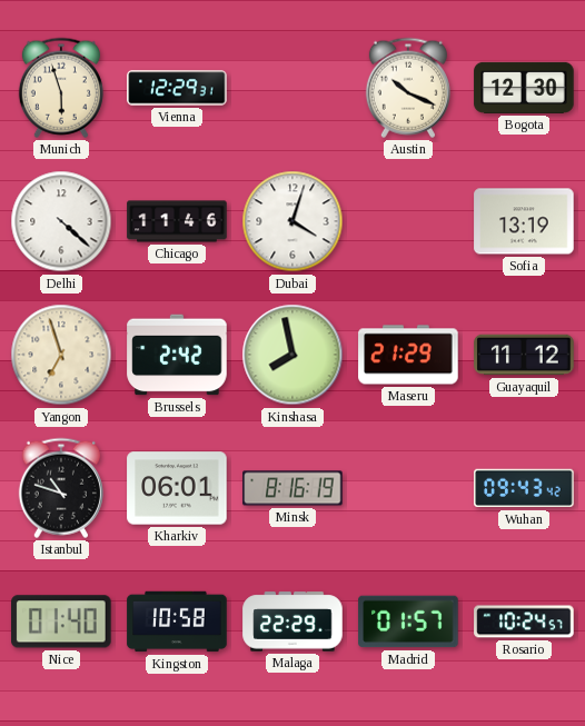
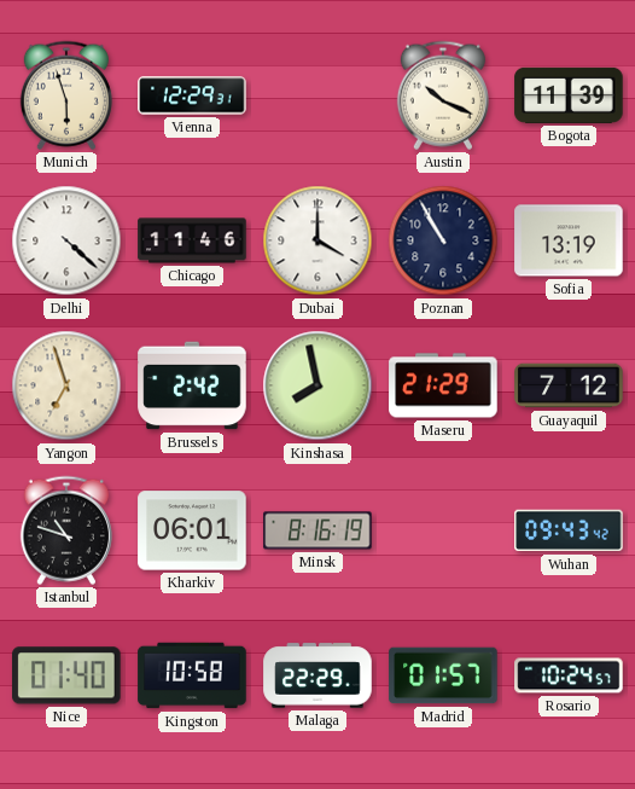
Bogota: 12:30 -> 11:39 (569, 95)
Dubai: 4:03 -> 4:00 (317, 240)
Poznan: none -> 10:55 (443, 240)
Guayaquil: 11:12 -> 7:12 (569, 385)
